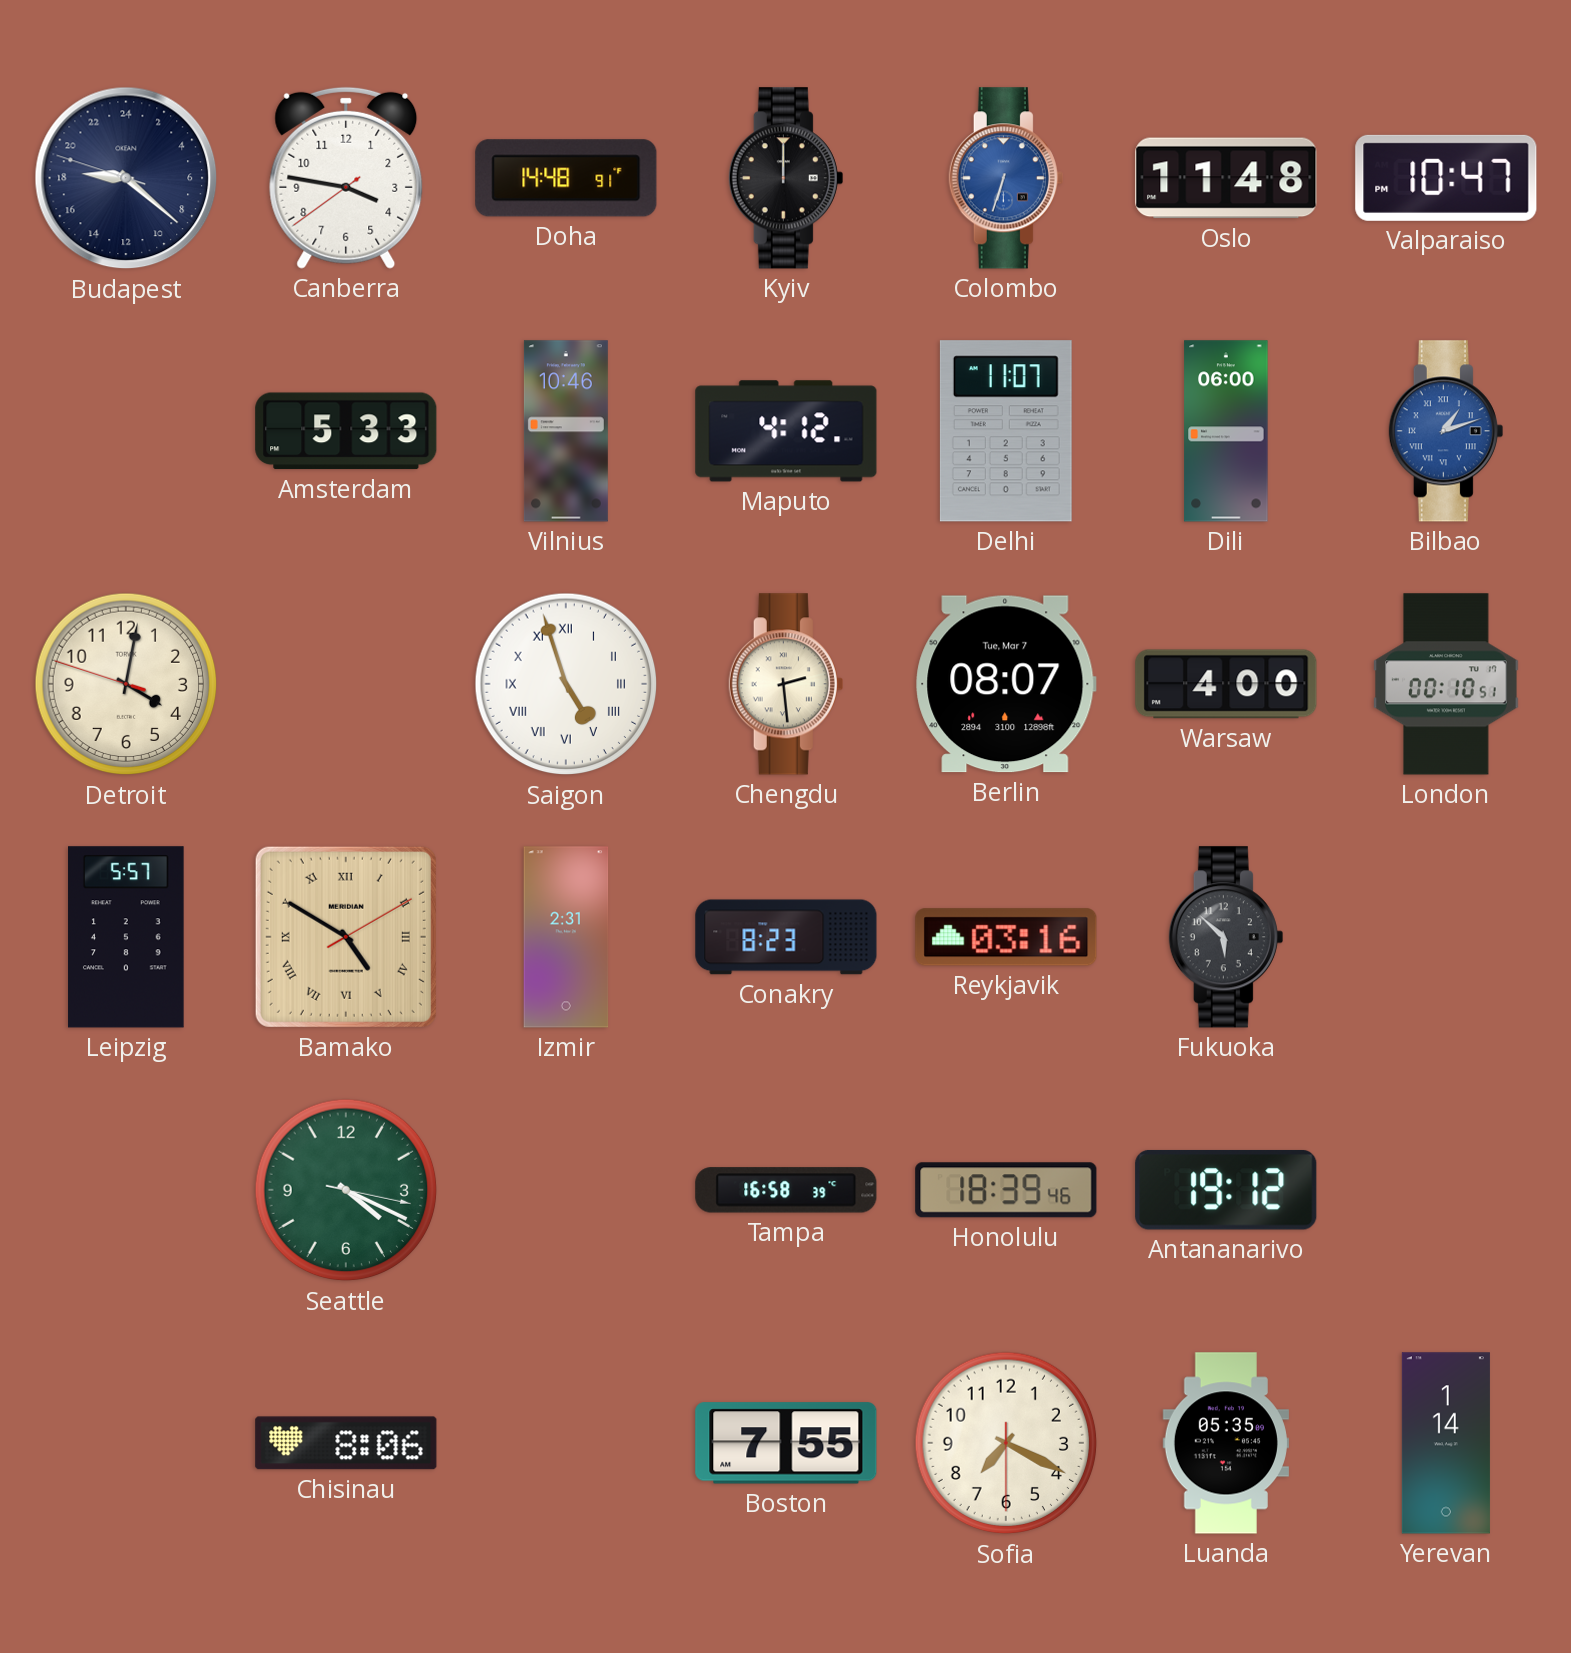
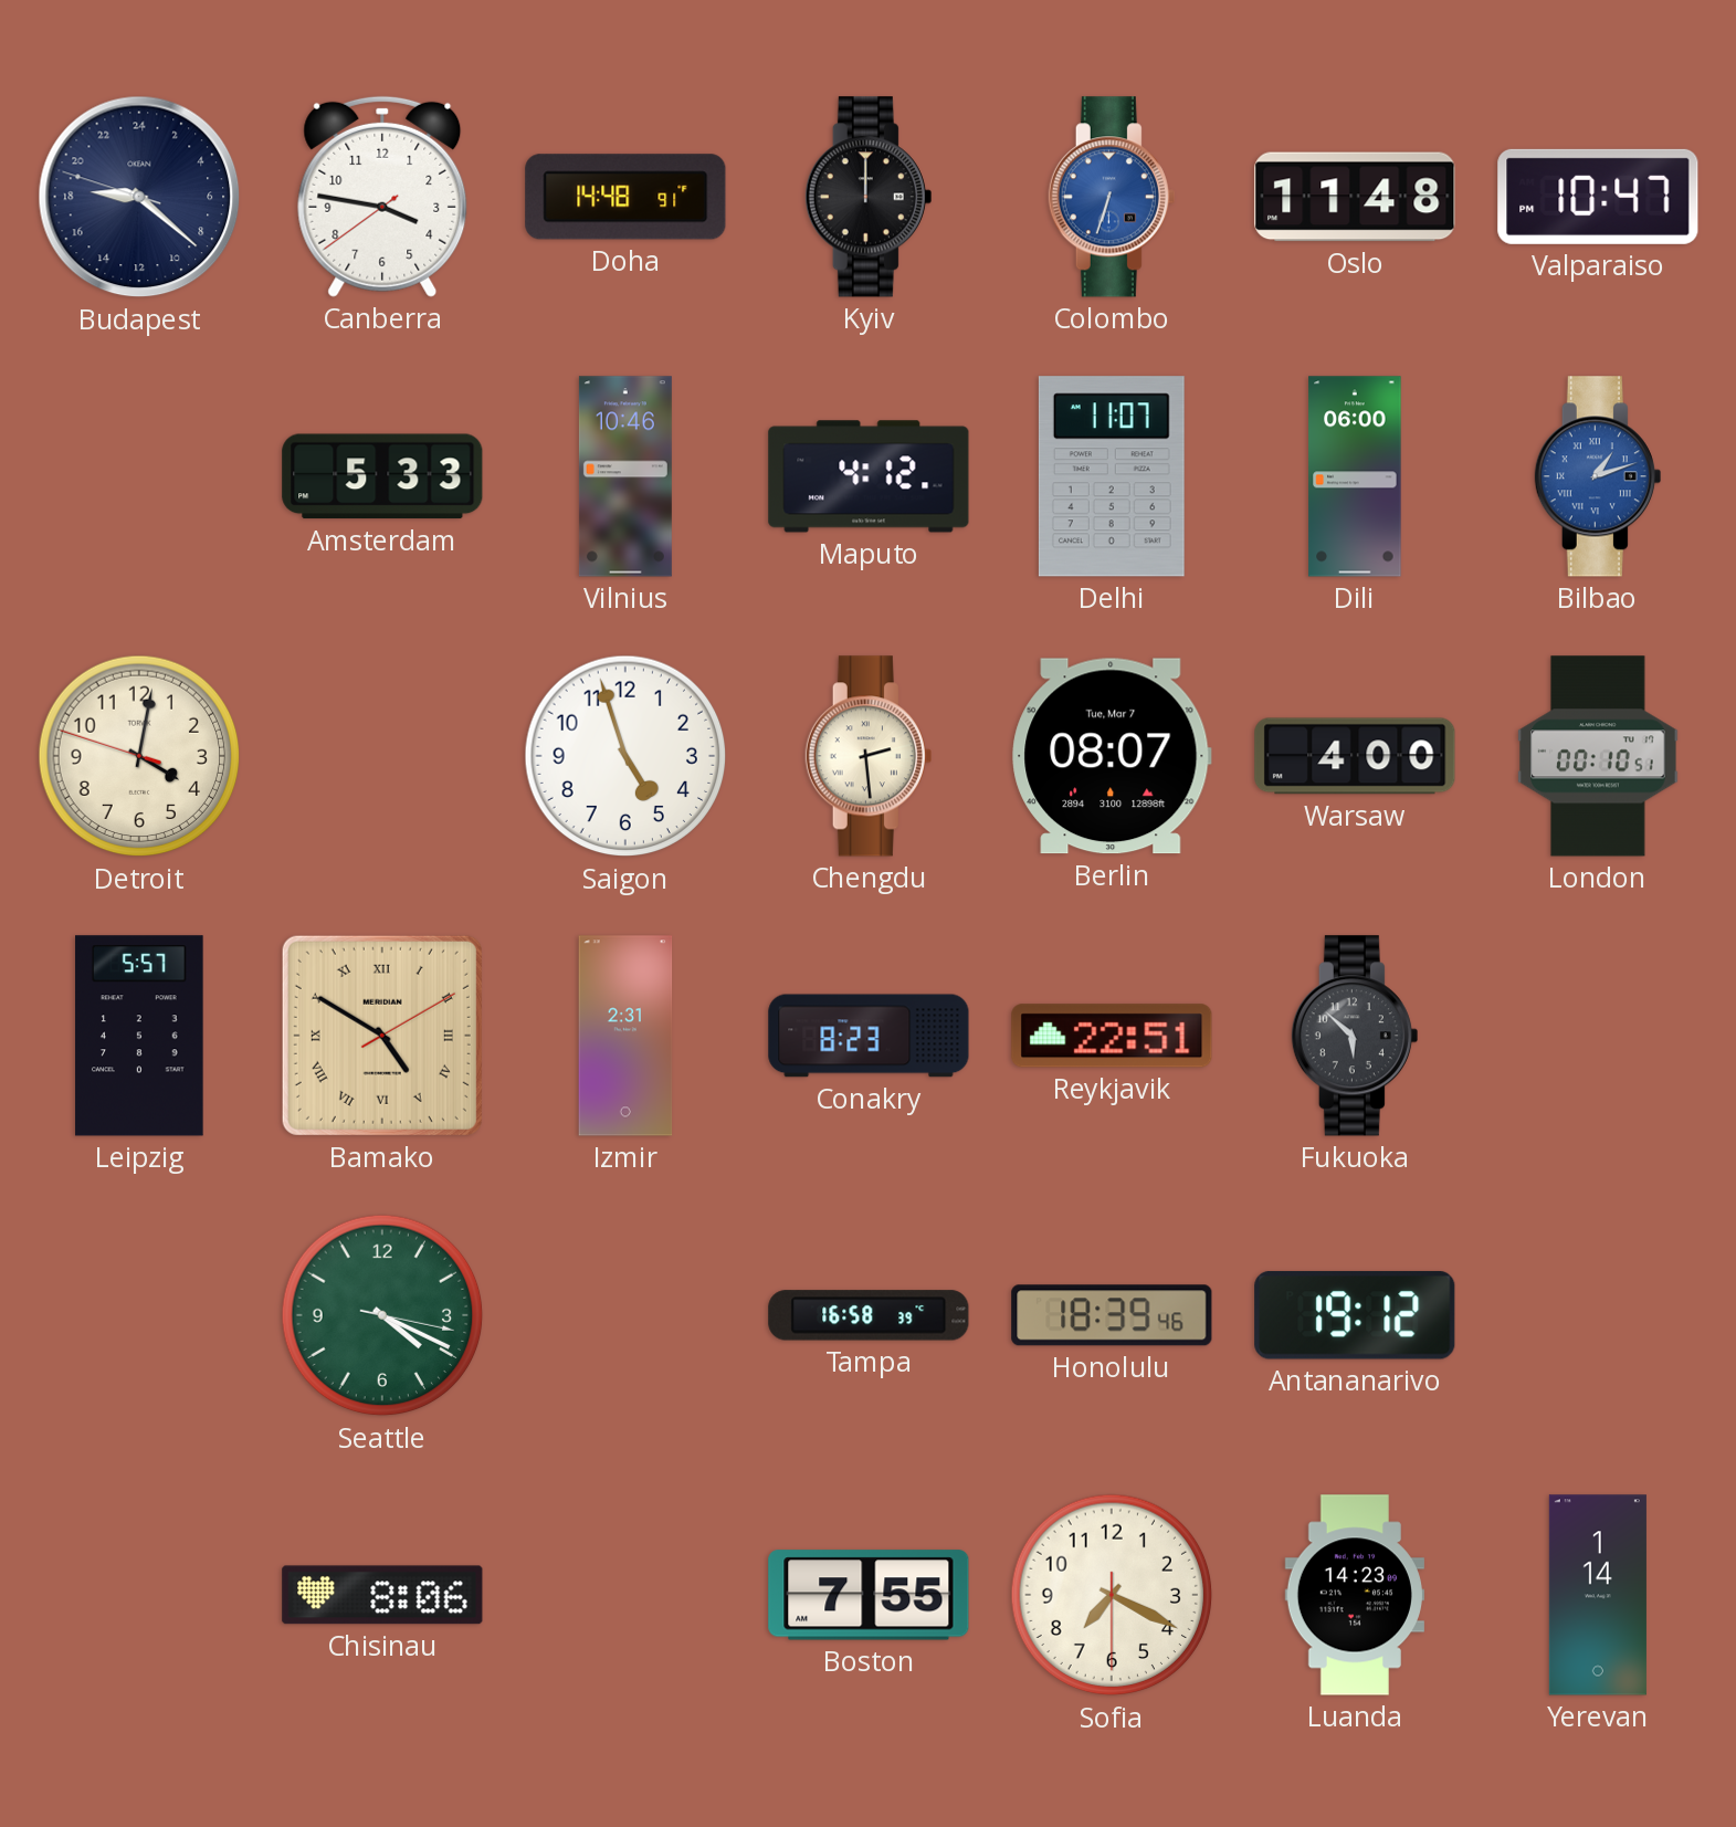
Saigon numerals: Roman -> Arabic (625, 756)
Reykjavik: 03:16 -> 22:51 (1112, 1036)
Luanda: 05:35 -> 14:23 (1355, 1595)
